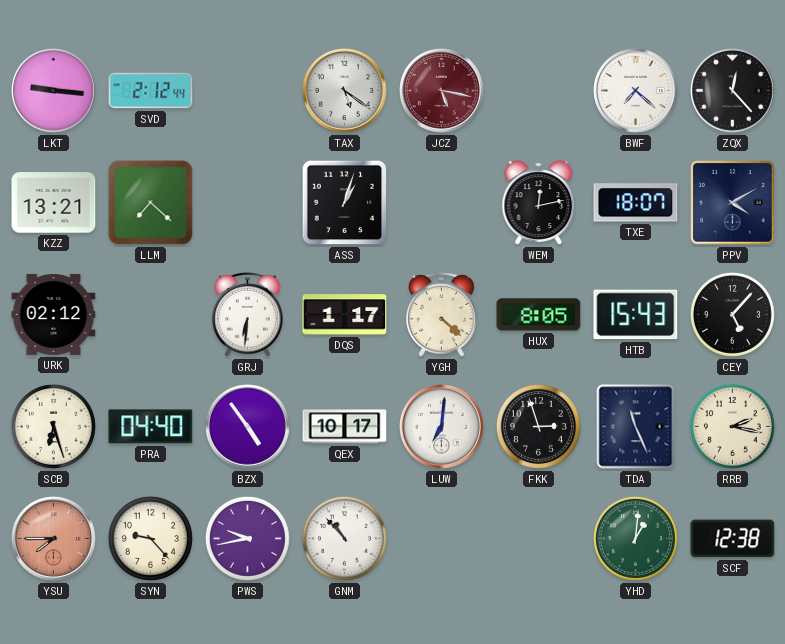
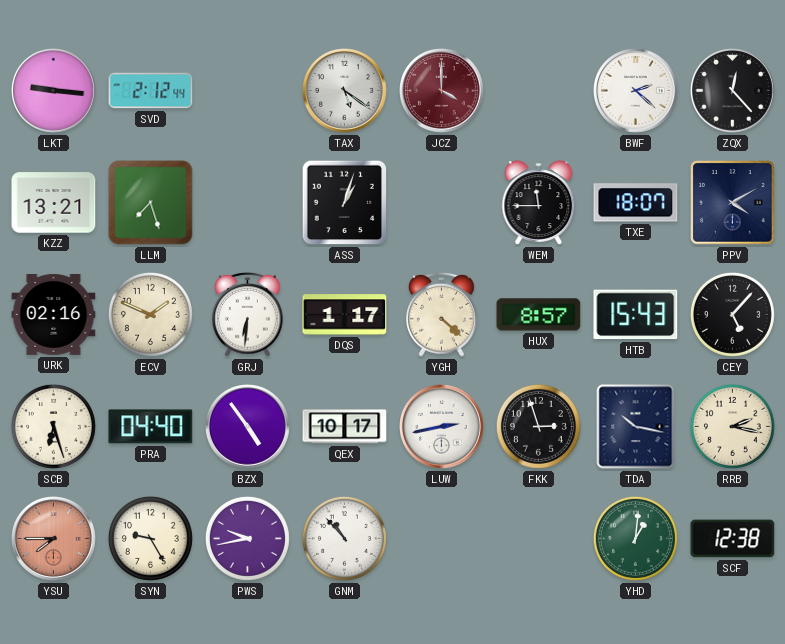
JCZ: 5:17 -> 4:00 (442, 91)
BWF: 7:22 -> 2:22 (636, 91)
LLM: 7:22 -> 7:27 (151, 203)
WEM: 12:13 -> 11:45 (539, 203)
URK: 02:12 -> 02:16 (54, 314)
ECV: none -> 1:49 (150, 314)
HUX: 8:05 -> 8:57 (539, 315)
LUW: 7:01 -> 2:43 (442, 427)
TDA: 11:26 -> 10:17 (636, 427)
SYN: 9:23 -> 9:25 (150, 538)
